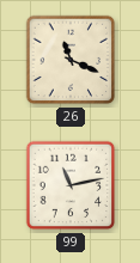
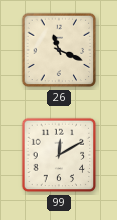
99: 11:13 -> 12:10 (59, 155)
